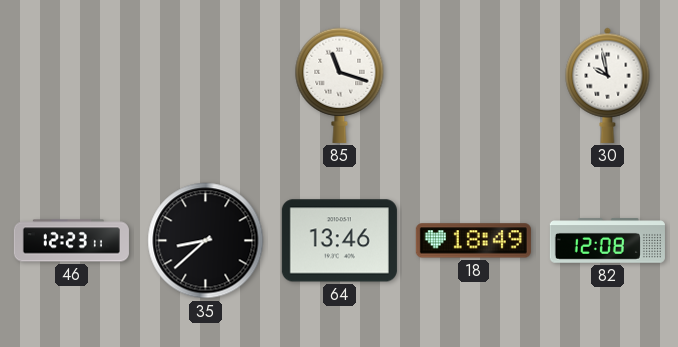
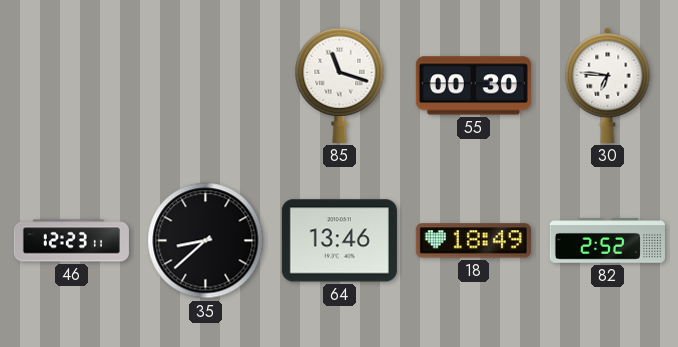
55: none -> 00:30 (473, 86)
30: 9:58 -> 6:46 (608, 85)
82: 12:08 -> 2:52 (607, 241)
